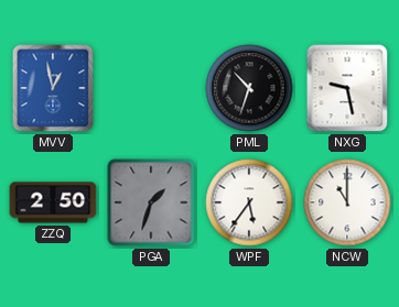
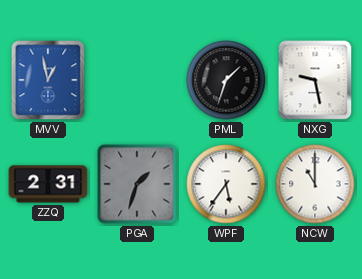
PML: 10:33 -> 1:33 (226, 80)
ZZQ: 2:50 -> 2:31 (48, 184)
